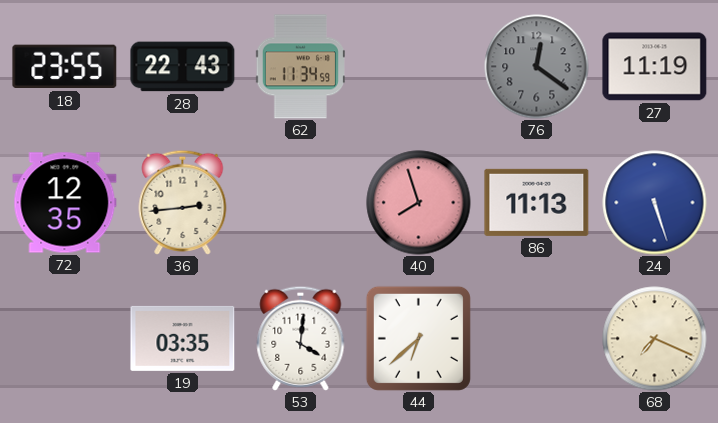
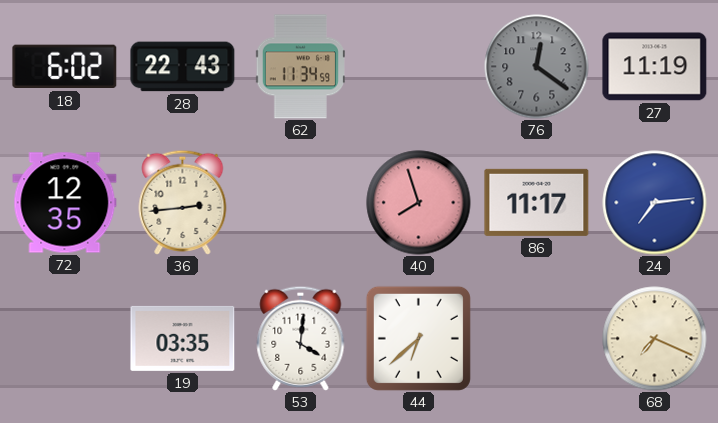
18: 23:55 -> 6:02 (65, 67)
86: 11:13 -> 11:17 (537, 202)
24: 5:27 -> 7:14 (655, 203)
